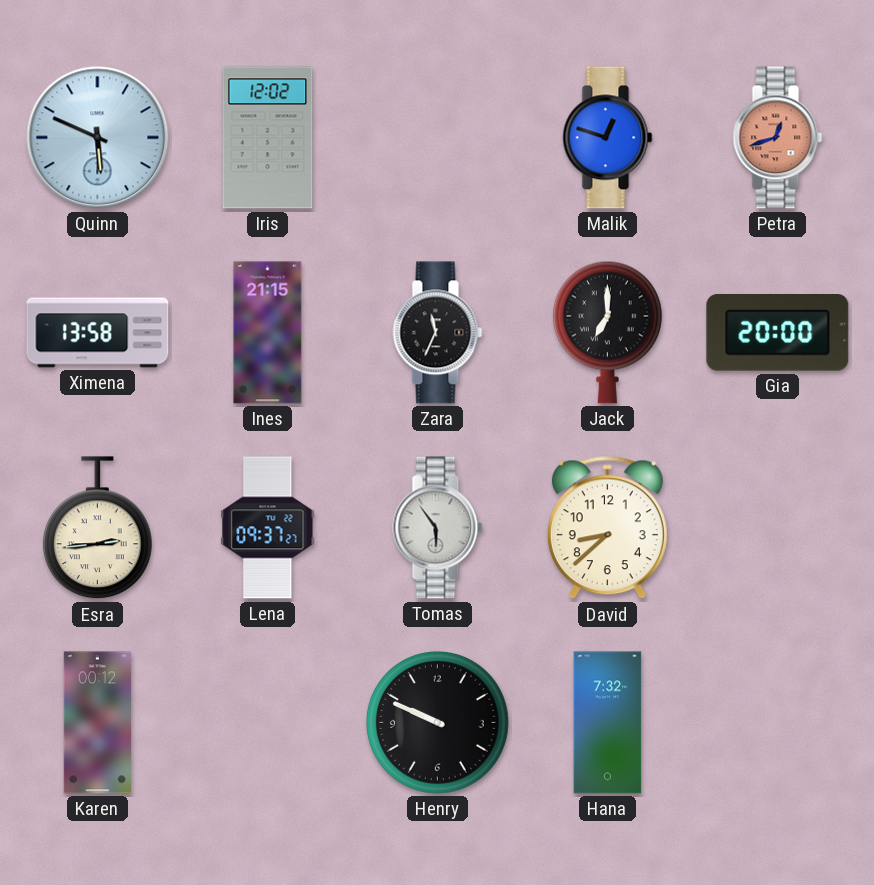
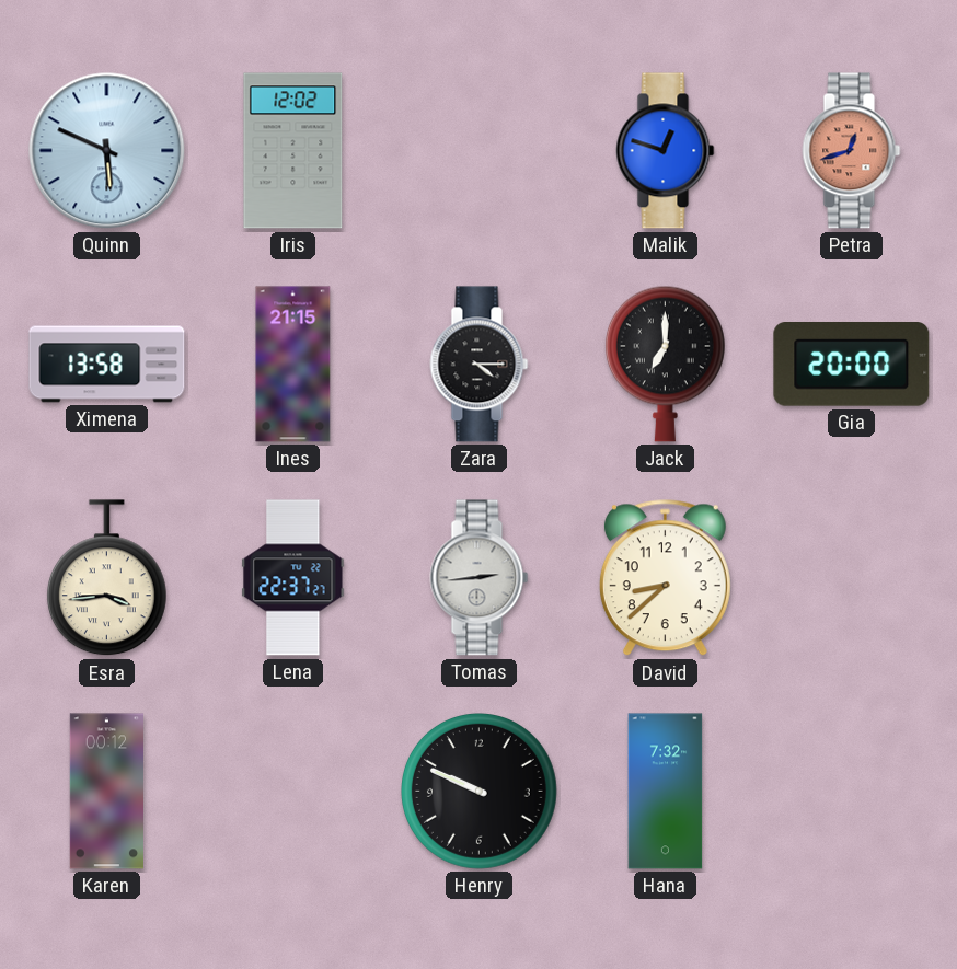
Zara: 11:34 -> 4:15 (480, 365)
Esra: 2:44 -> 3:44 (106, 578)
Lena: 09:37 -> 22:37 (293, 578)
Tomas: 5:54 -> 2:44 (480, 578)
